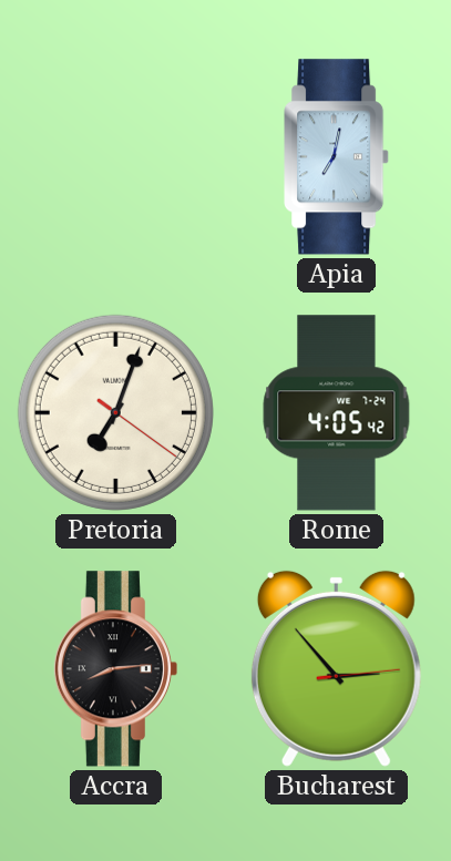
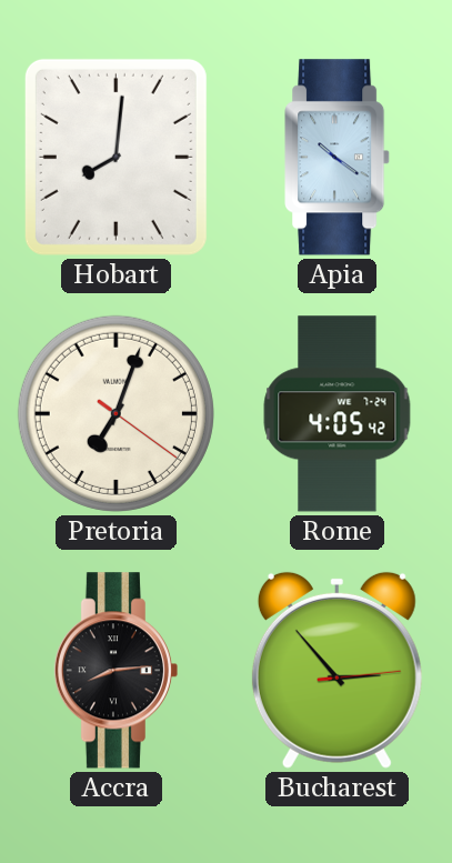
Hobart: none -> 8:01 (115, 157)
Apia: 7:02 -> 10:21 (338, 158)
